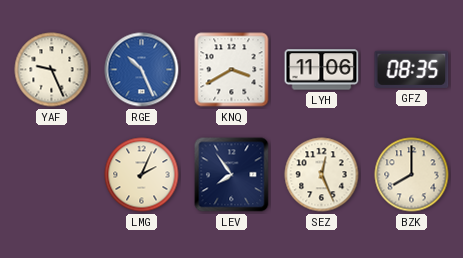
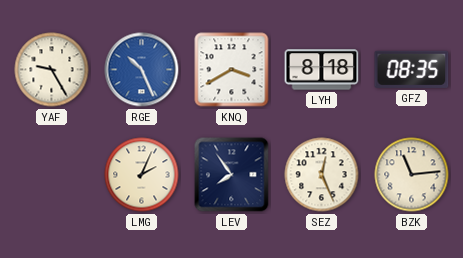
YAF: 9:26 -> 9:25 (52, 70)
LYH: 11:06 -> 8:18 (322, 70)
BZK: 8:00 -> 11:14 (412, 175)
